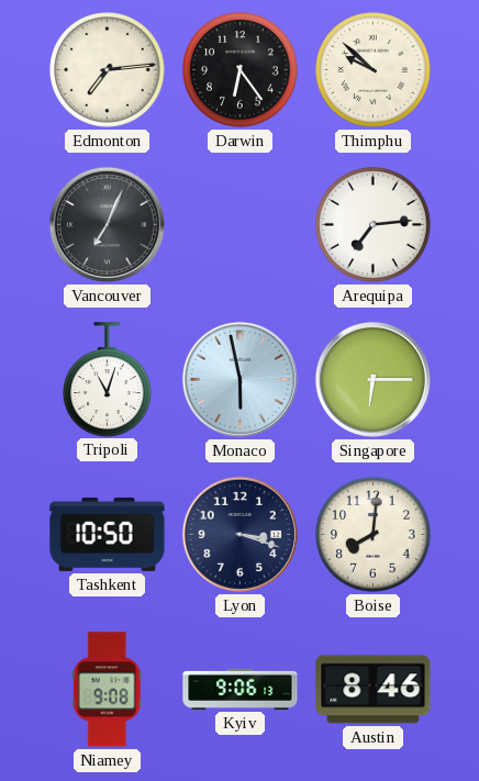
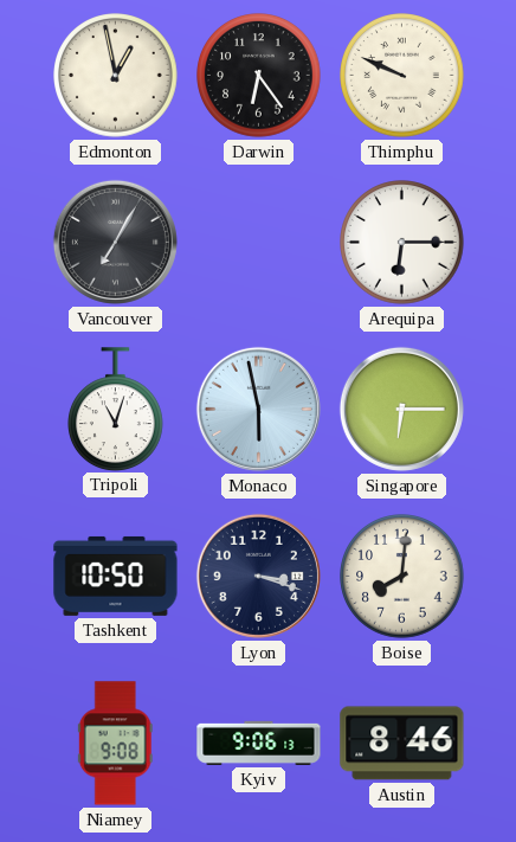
Edmonton: 7:14 -> 12:58 (116, 76)
Thimphu: 9:52 -> 9:49 (402, 76)
Vancouver: 7:04 -> 7:05 (115, 242)
Arequipa: 7:14 -> 6:15 (402, 243)
